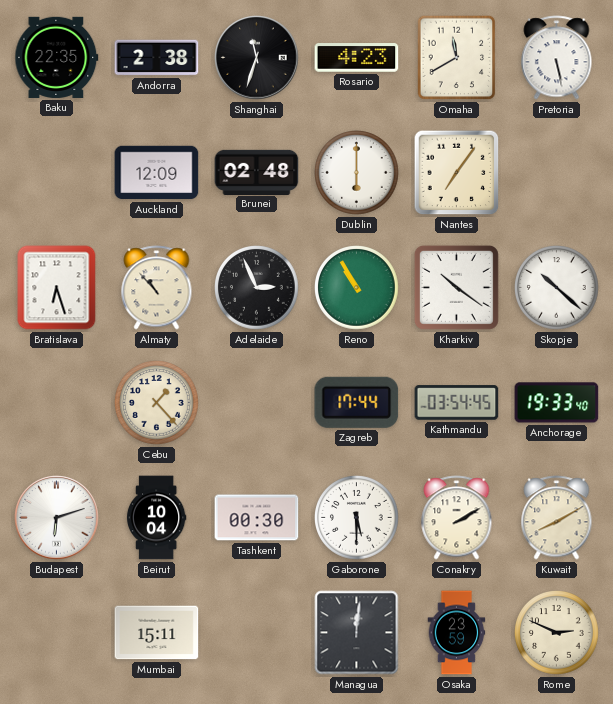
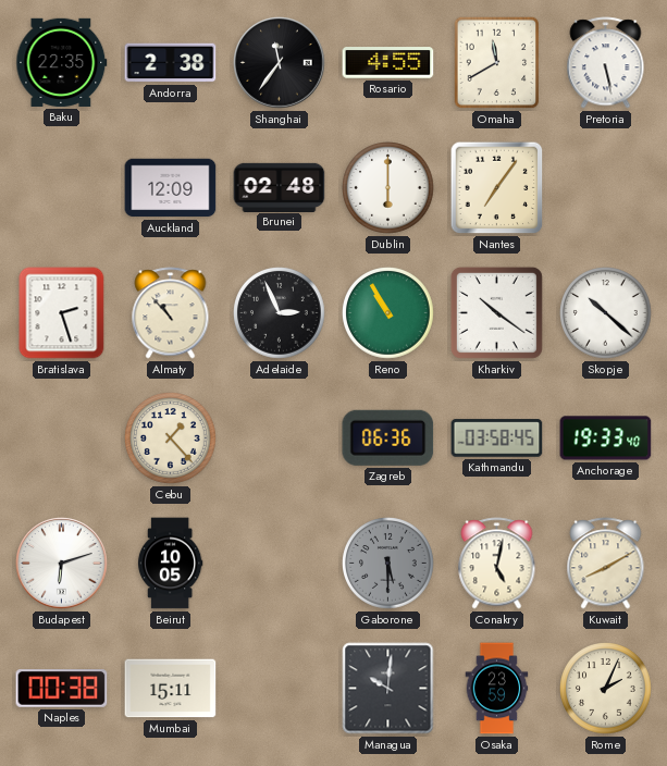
Shanghai: 11:33 -> 11:36 (280, 63)
Rosario: 4:23 -> 4:55 (388, 63)
Bratislava: 6:27 -> 2:27 (62, 313)
Zagreb: 17:44 -> 06:36 (388, 437)
Kathmandu: 03:54 -> 03:58 (497, 438)
Beirut: 10:04 -> 10:05 (170, 564)
Tashkent: 00:30 -> none (257, 518)
Gaborone dial: white -> grey (388, 564)
Conakry: 2:10 -> 5:02 (497, 564)
Naples: none -> 00:38 (62, 689)
Managua: 12:01 -> 10:01 (388, 689)
Rome: 2:49 -> 2:04 (606, 689)
